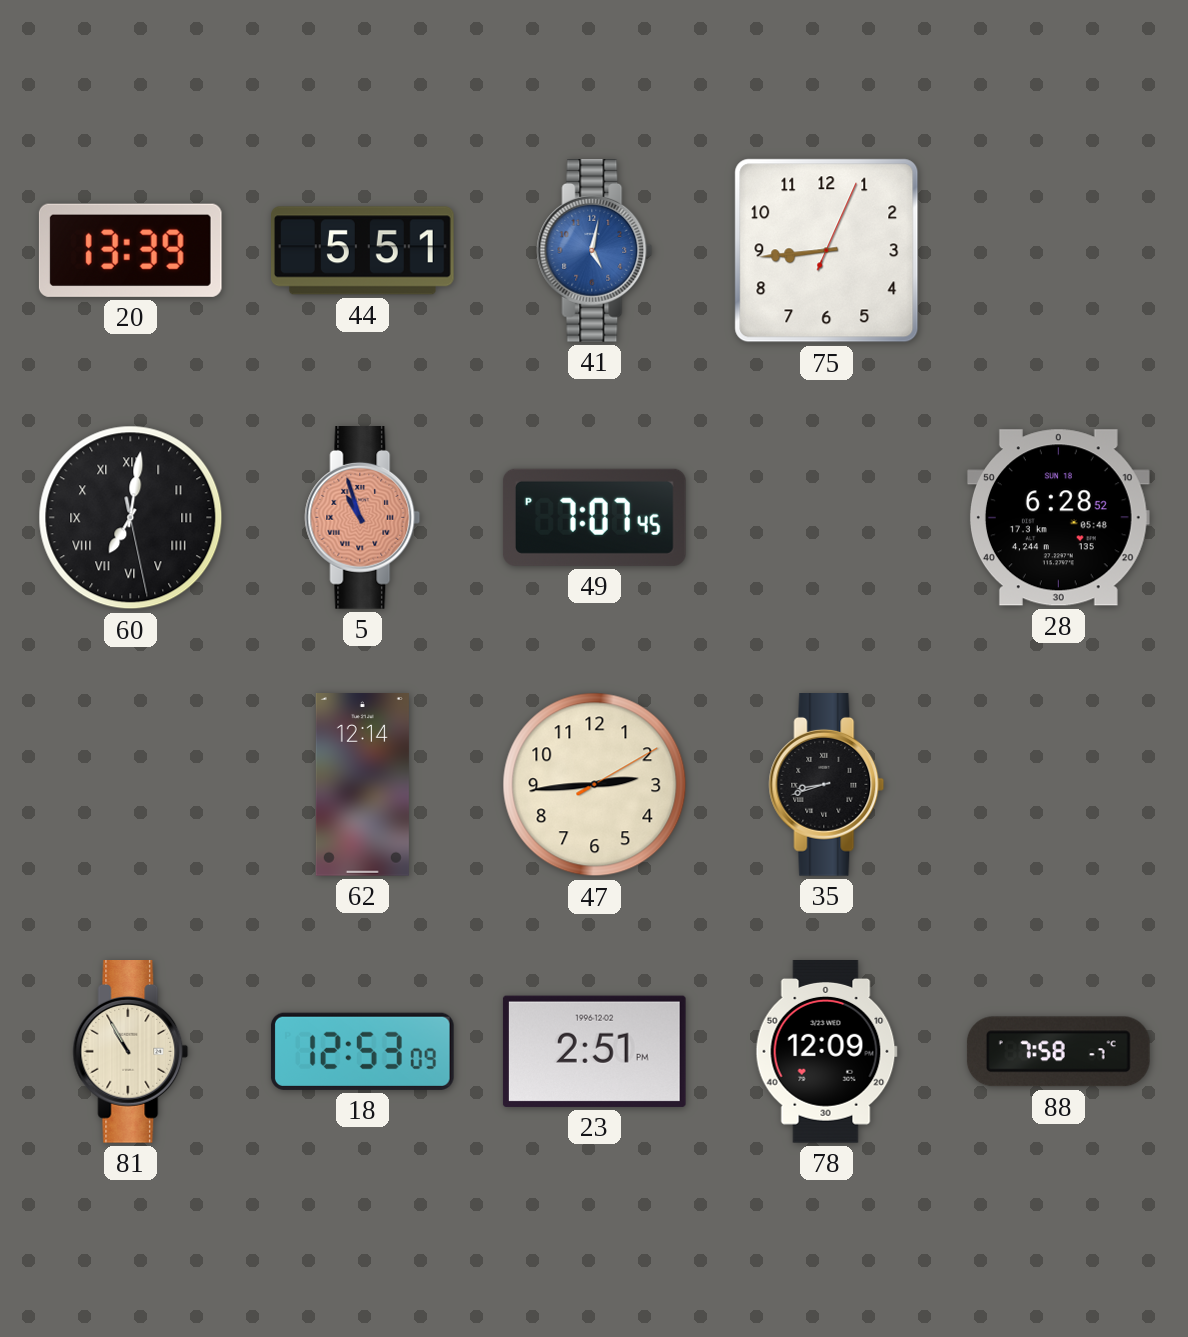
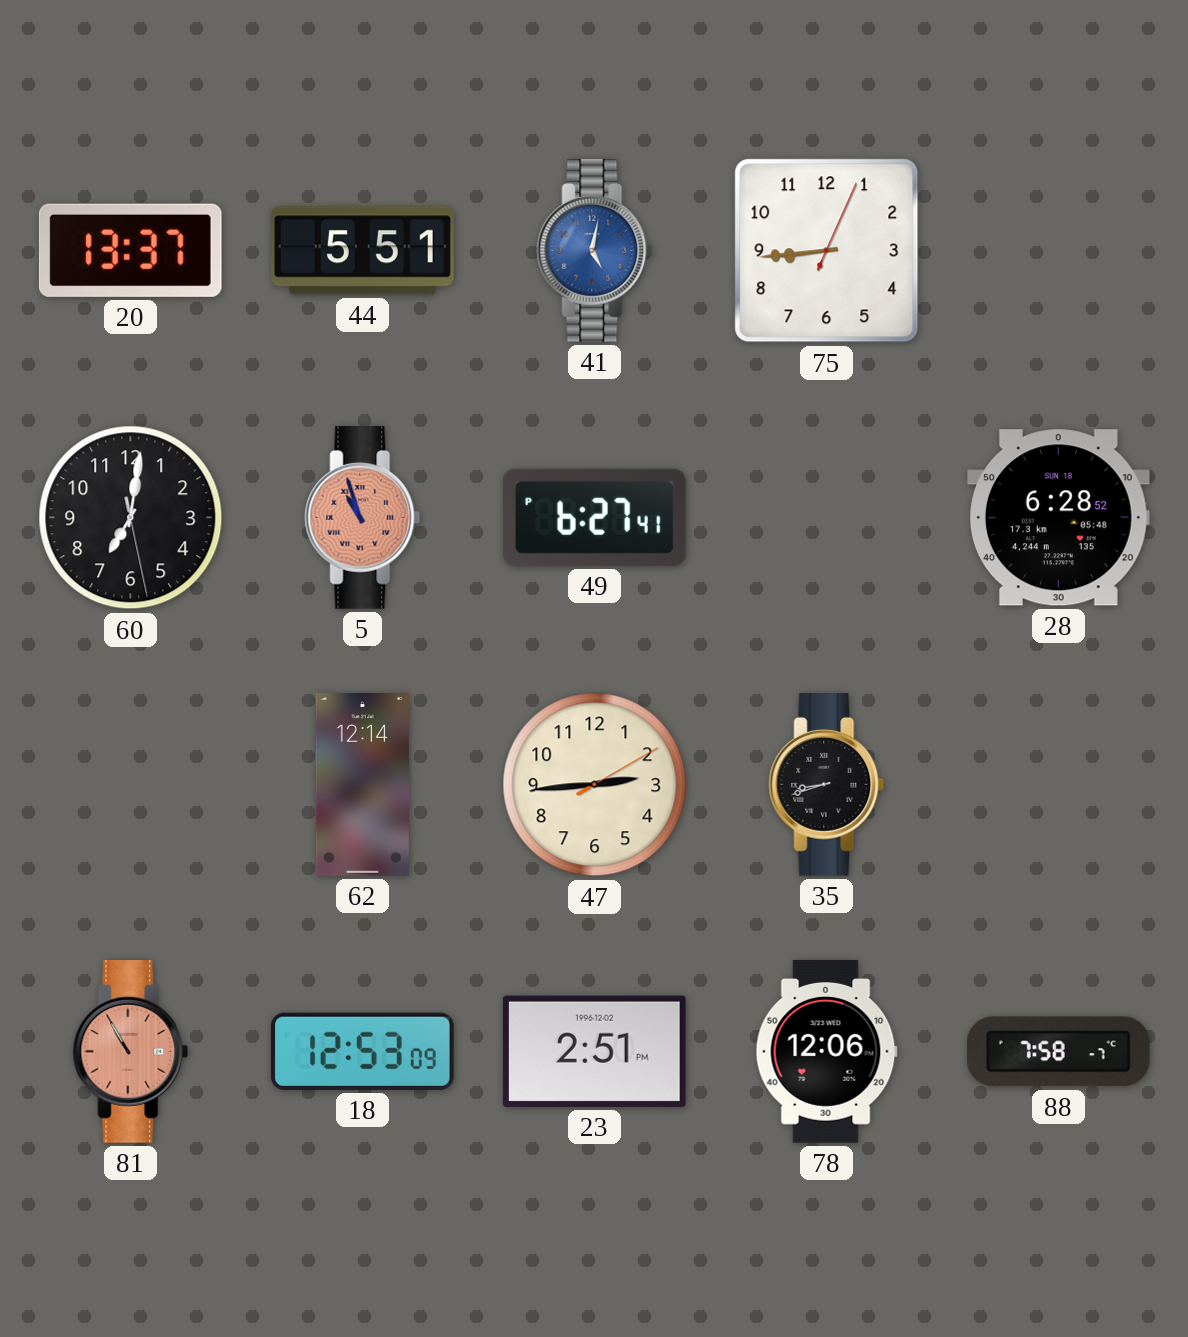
20: 13:39 -> 13:37 (130, 250)
60 numerals: Roman -> Arabic (131, 518)
49: 7:07 -> 6:27 (594, 517)
81 dial: cream -> salmon (131, 1052)
78: 12:09 -> 12:06 (826, 1052)
